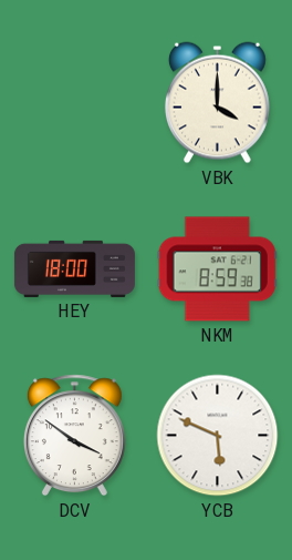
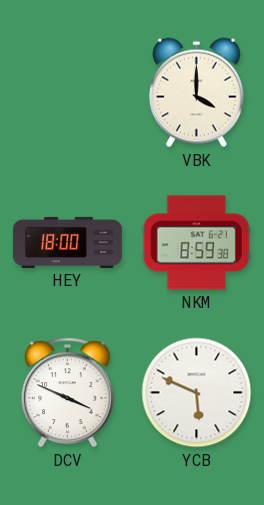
DCV: 3:51 -> 3:49 (67, 393)
